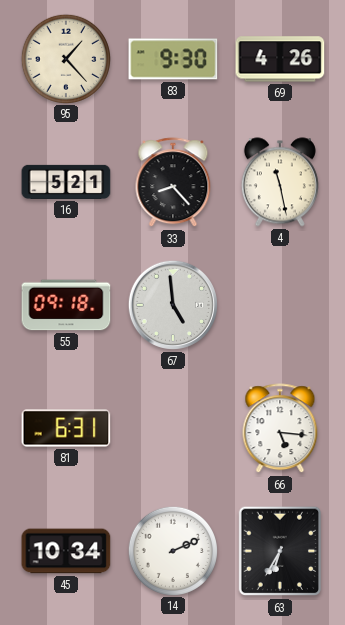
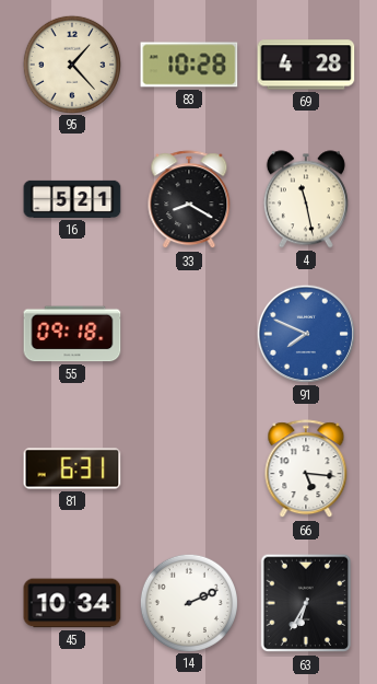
83: 9:30 -> 10:28 (189, 65)
69: 4:26 -> 4:28 (306, 65)
33: 8:23 -> 8:20 (189, 200)
67: 4:59 -> none (173, 305)
91: none -> 7:49 (306, 334)
